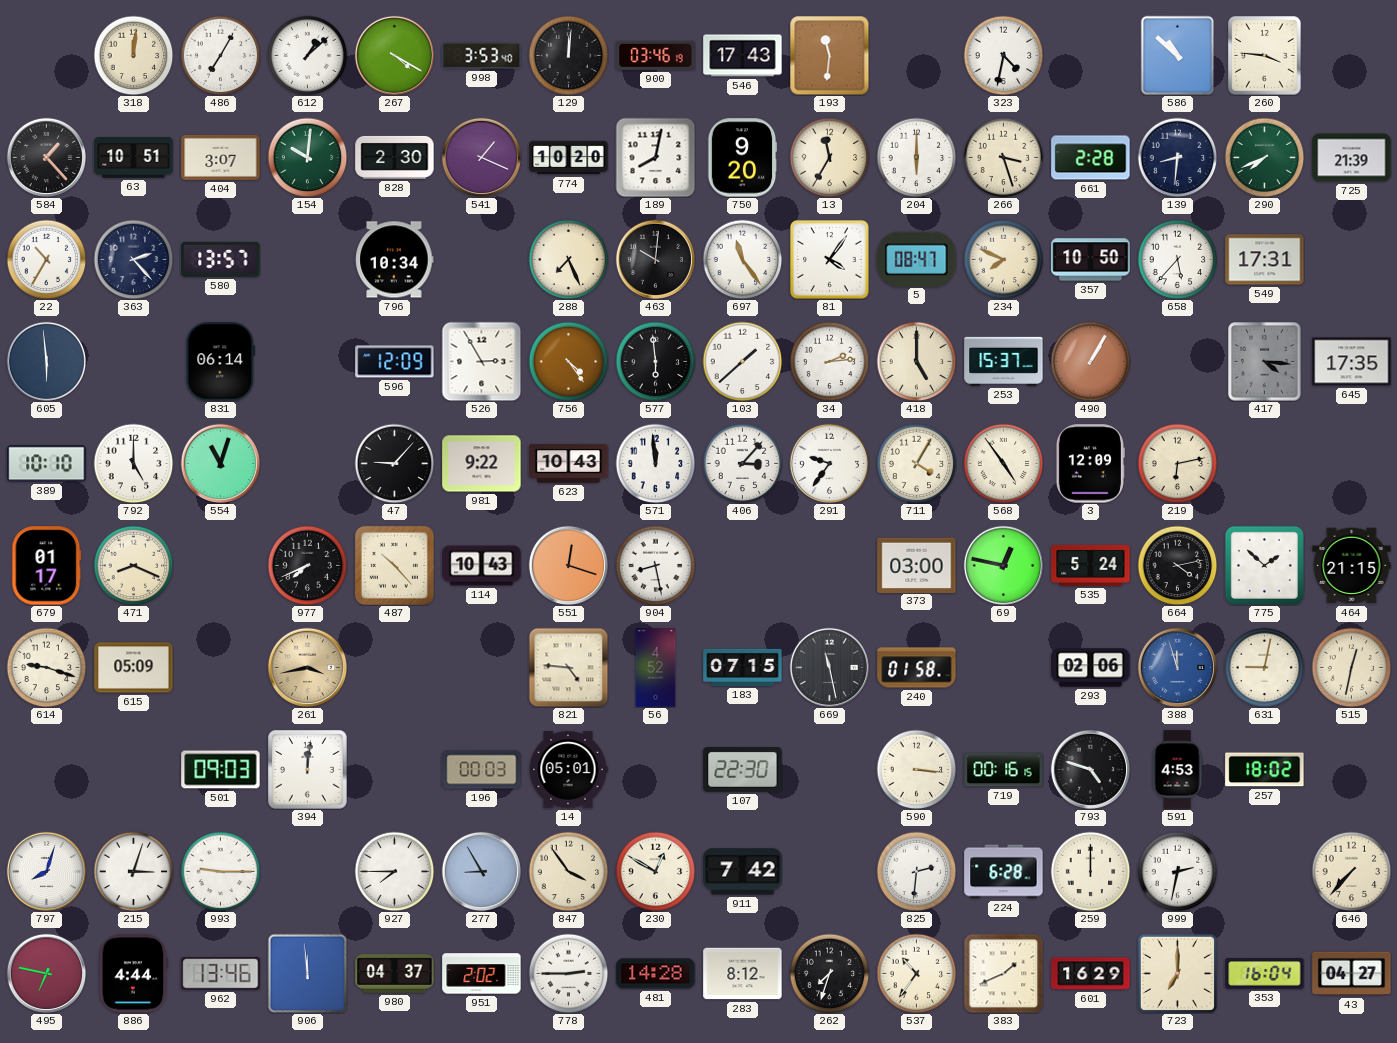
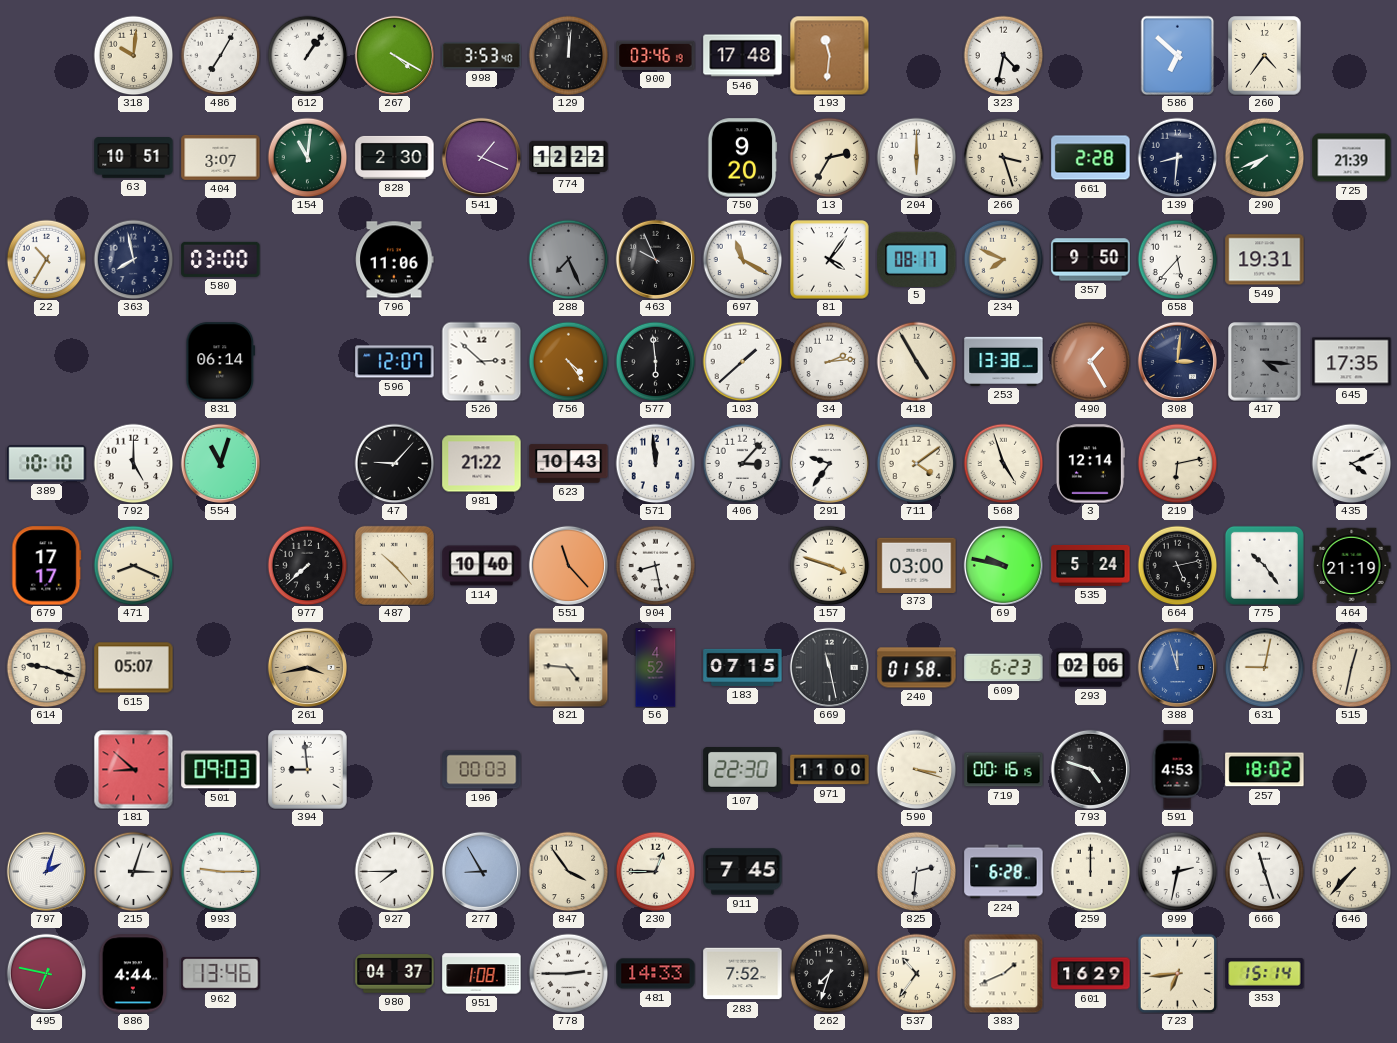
318: 12:01 -> 10:01 (133, 55)
612: 1:08 -> 1:06 (307, 55)
546: 17:43 -> 17:48 (743, 56)
586: 10:52 -> 6:52 (1178, 55)
260: 3:46 -> 4:36 (1265, 56)
584: 1:23 -> none (46, 157)
154: 10:01 -> 11:01 (307, 157)
774: 10:20 -> 12:22 (569, 158)
189: 8:02 -> none (655, 157)
13: 11:35 -> 2:35 (829, 157)
363: 2:23 -> 7:58 (133, 259)
580: 13:57 -> 03:00 (221, 259)
796: 10:34 -> 11:06 (395, 260)
288 dial: cream -> grey (568, 259)
463: 10:01 -> 9:56 (655, 259)
697: 11:24 -> 11:20 (742, 259)
5: 08:47 -> 08:17 (917, 259)
357: 10:50 -> 9:50 (1091, 260)
549: 17:31 -> 19:31 (1265, 260)
605: 5:59 -> none (46, 361)
596: 12:09 -> 12:07 (395, 362)
526: 2:55 -> 2:52 (481, 361)
418: 5:00 -> 4:55 (916, 361)
253: 15:37 -> 13:38 (1004, 361)
490: 1:05 -> 1:25 (1090, 361)
308: none -> 3:01 (1177, 361)
981: 9:22 -> 21:22 (482, 464)
711: 4:05 -> 4:09 (916, 463)
568: 4:54 -> 4:57 (1003, 463)
3: 12:09 -> 12:14 (1090, 464)
435: none -> 4:11 (1351, 463)
679: 01:17 -> 17:17 (47, 566)
977: 7:41 -> 7:38 (307, 565)
114: 10:43 -> 10:40 (482, 566)
551: 12:18 -> 11:23 (568, 565)
157: none -> 3:48 (829, 565)
69: 12:47 -> 9:47 (1003, 565)
664: 4:13 -> 5:13 (1177, 565)
775: 1:52 -> 10:24 (1264, 565)
464: 21:15 -> 21:19 (1352, 566)
615: 05:09 -> 05:07 (134, 668)
609: none -> 6:23 (1004, 668)
181: none -> 8:52 (133, 769)
394: 12:01 -> 8:59 (308, 770)
14: 05:01 -> none (568, 770)
971: none -> 11:00 (830, 770)
590: 3:16 -> 3:18 (916, 769)
797: 8:03 -> 2:03 (46, 871)
230: 12:50 -> 12:45 (655, 871)
911: 7:42 -> 7:45 (743, 872)
666: none -> 11:27 (1264, 871)
906: 11:59 -> none (307, 973)
951: 2:02 -> 1:08 (482, 974)
481: 14:28 -> 14:33 (656, 974)
283: 8:12 -> 7:52 (743, 974)
723: 7:00 -> 6:44 (1177, 973)
353: 16:04 -> 15:14 (1265, 974)
43: 04:27 -> none (1352, 974)
